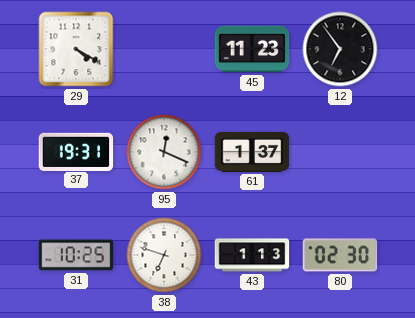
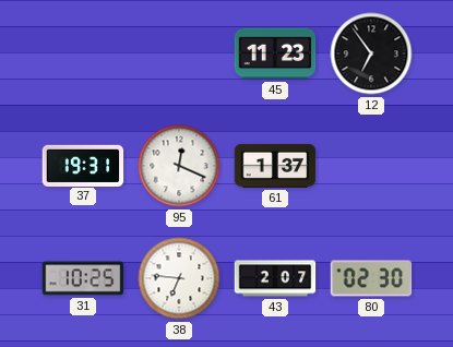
29: 4:20 -> none (76, 49)
38: 6:48 -> 6:46 (179, 278)
43: 1:13 -> 2:07 (275, 278)
